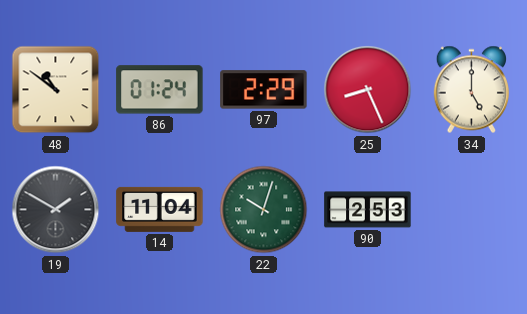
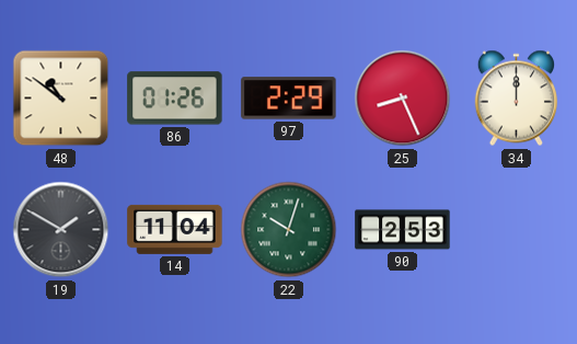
86: 01:24 -> 01:26 (175, 99)
34: 5:00 -> 12:00 (516, 99)
